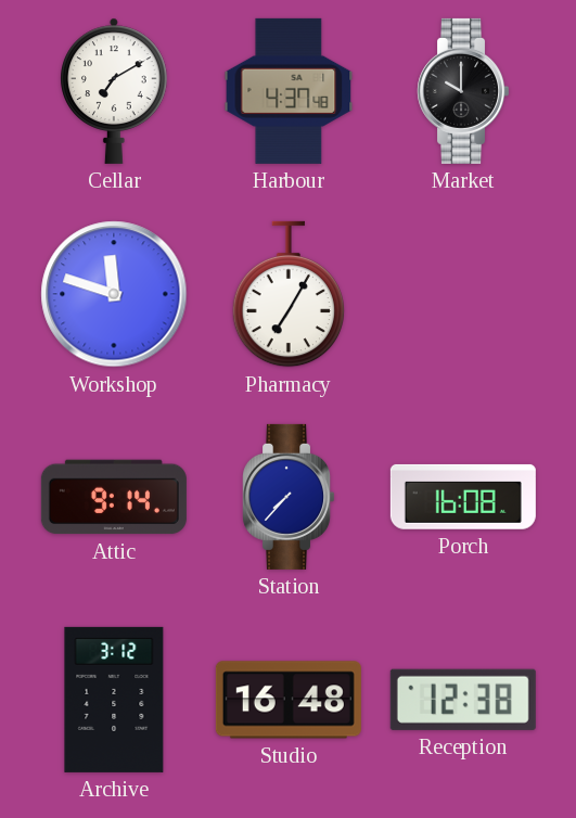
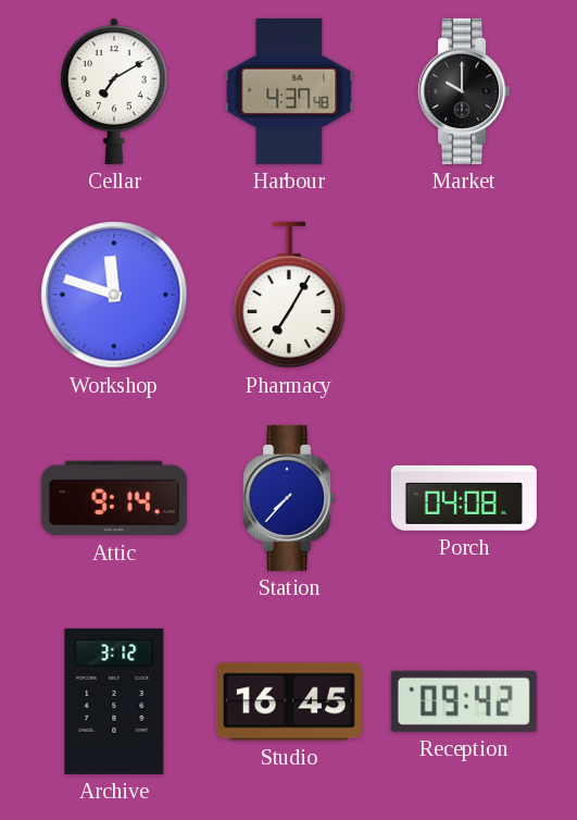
Porch: 16:08 -> 04:08 (464, 498)
Studio: 16:48 -> 16:45 (289, 701)
Reception: 12:38 -> 09:42 (464, 701)
